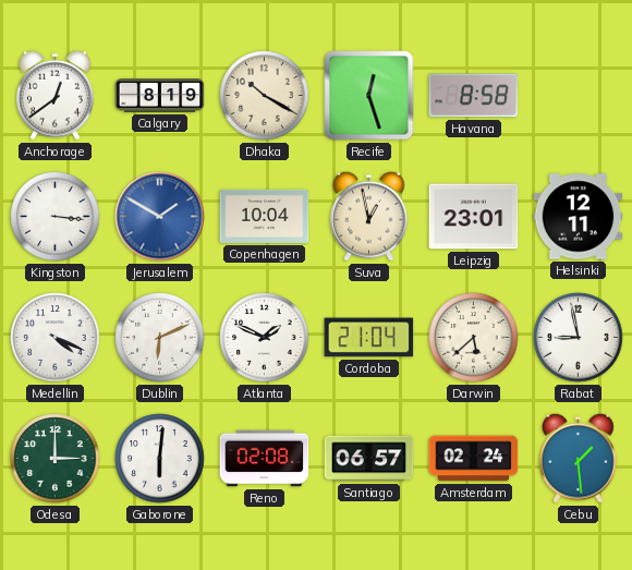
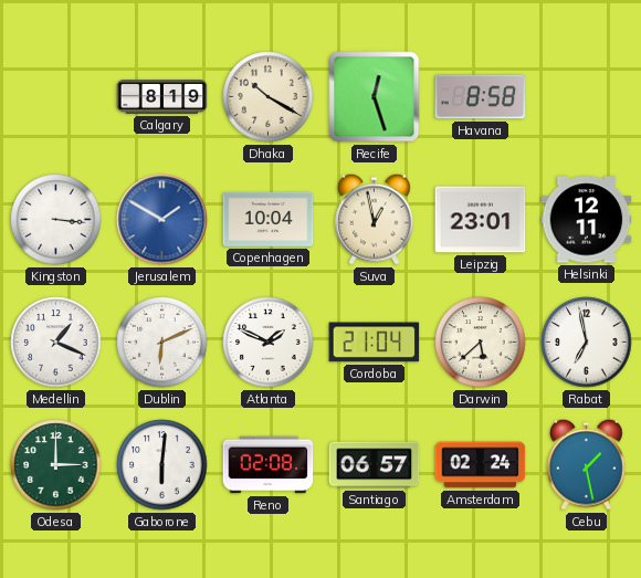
Anchorage: 12:39 -> none (56, 95)
Medellin: 4:19 -> 1:19 (56, 343)
Rabat: 8:58 -> 6:58 (587, 343)
Cebu: 1:29 -> 1:28 (587, 464)
